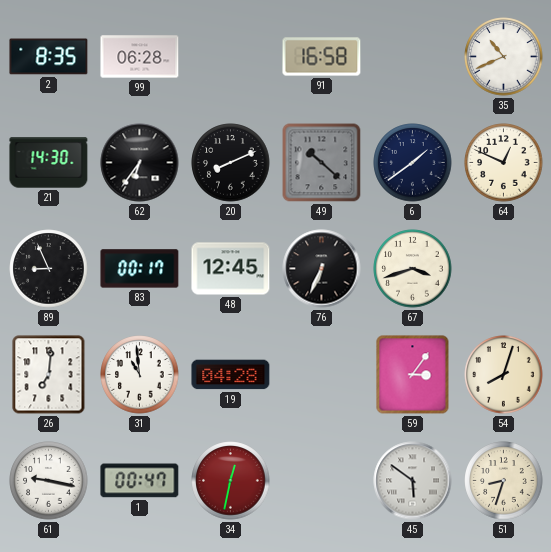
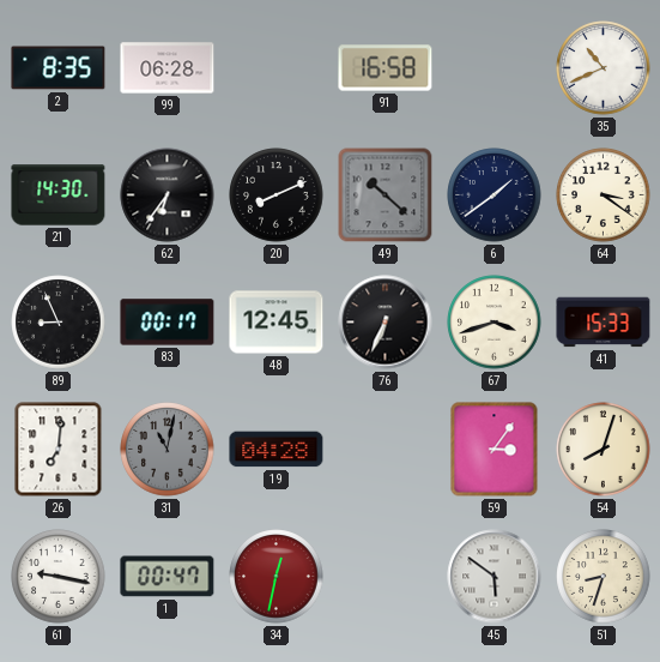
64: 12:49 -> 3:21 (604, 195)
41: none -> 15:33 (604, 323)
31: 10:59 -> 11:02 (168, 450)
31 dial: white -> grey (168, 450)
